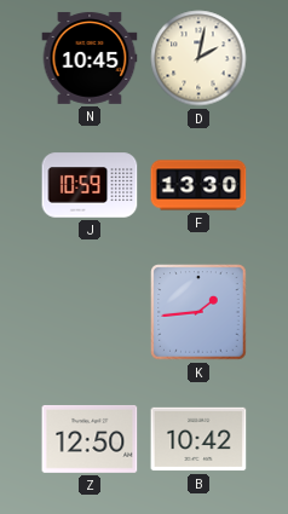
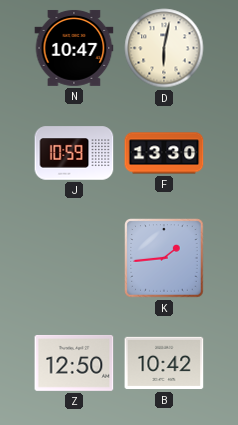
N: 10:45 -> 10:47 (74, 48)
D: 2:02 -> 6:02 (164, 48)
